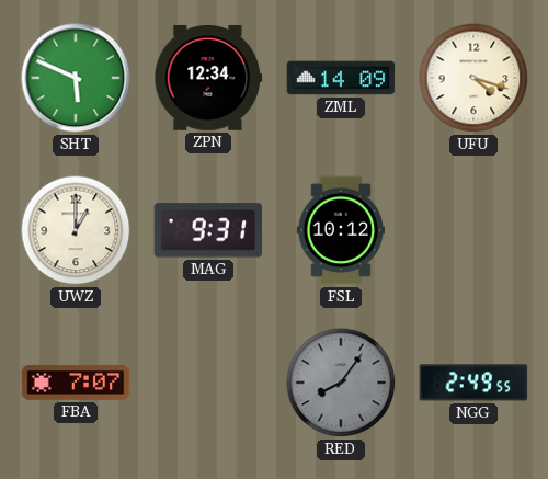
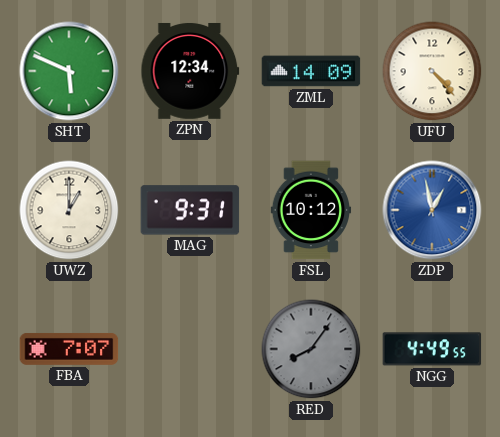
UFU: 4:18 -> 4:23 (432, 71)
ZDP: none -> 12:58 (432, 210)
NGG: 2:49 -> 4:49 (432, 349)
